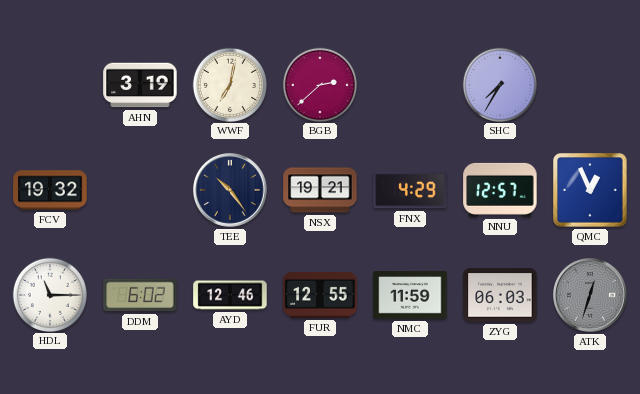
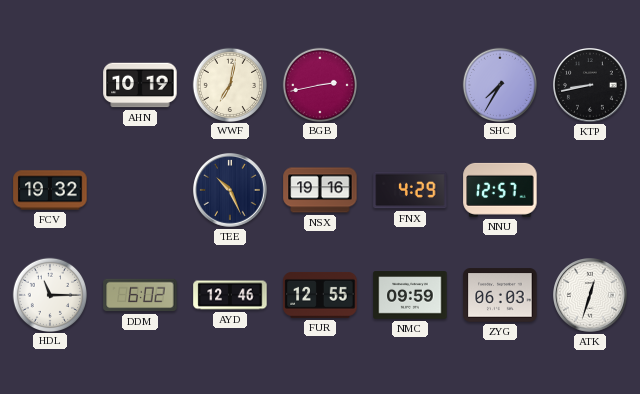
AHN: 3:19 -> 10:19 (140, 85)
BGB: 2:38 -> 2:43 (319, 84)
KTP: none -> 8:43 (591, 86)
TEE: 10:24 -> 10:26 (231, 191)
NSX: 19:21 -> 19:16 (320, 190)
QMC: 12:56 -> none (590, 190)
NMC: 11:59 -> 09:59 (410, 295)
ATK dial: grey -> white (591, 296)
